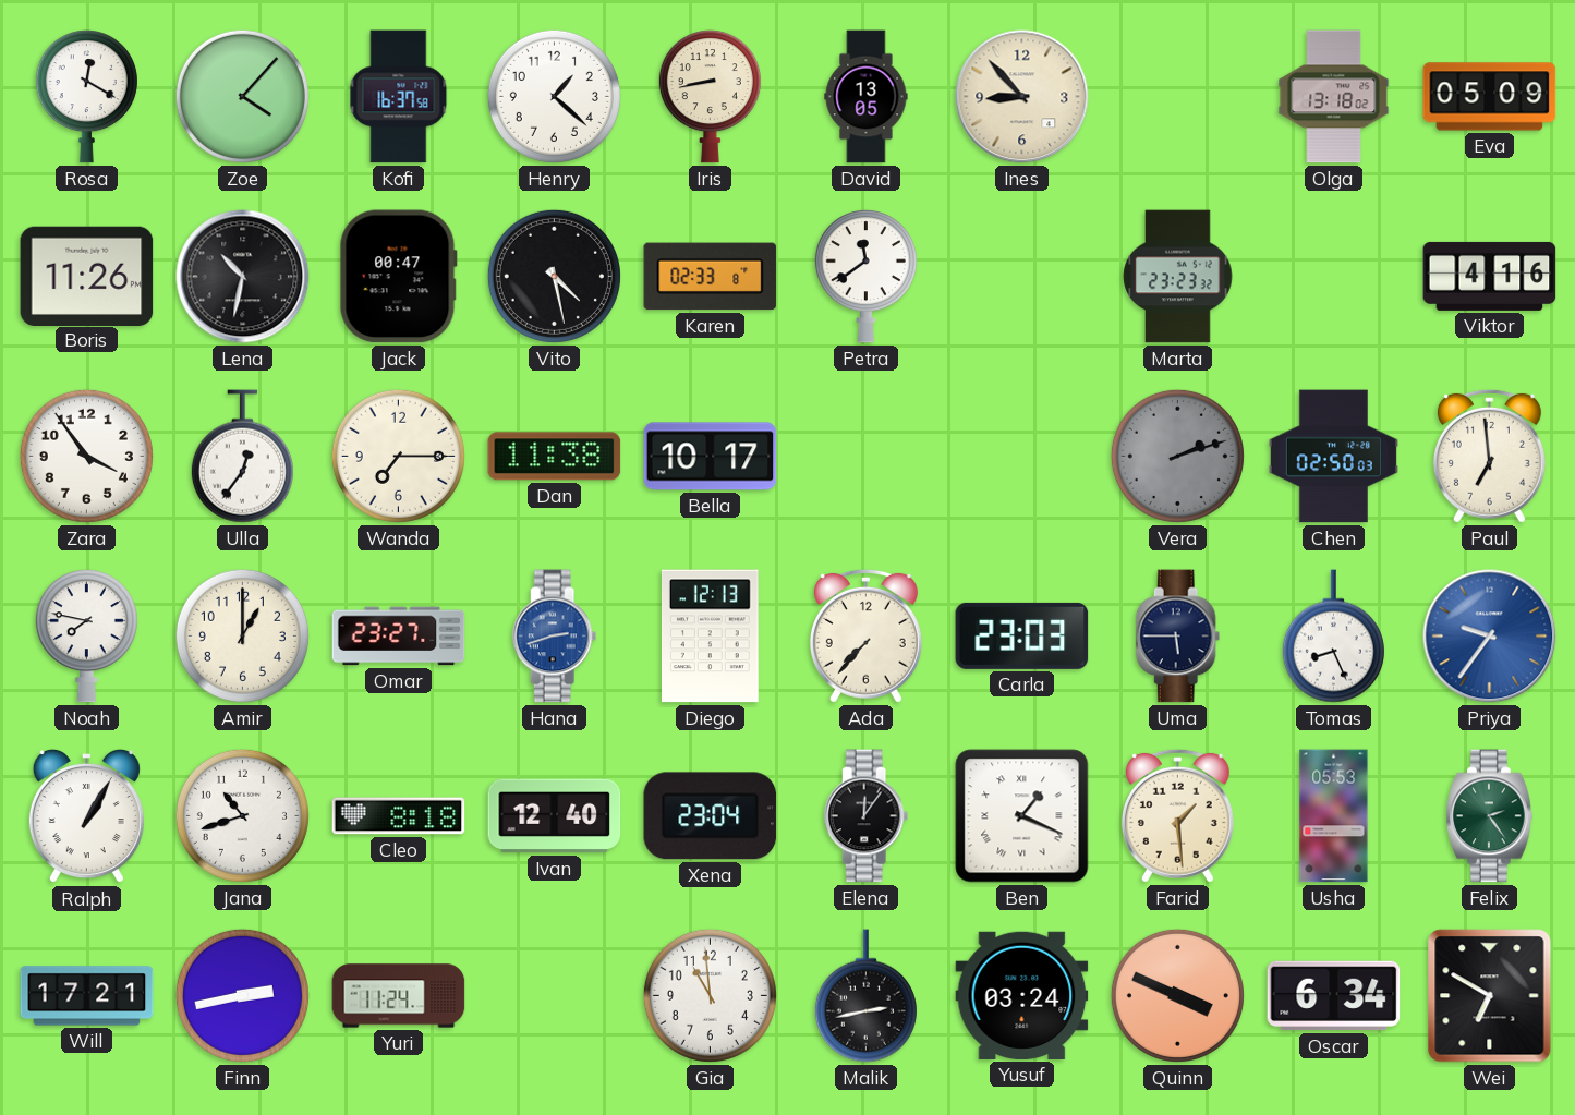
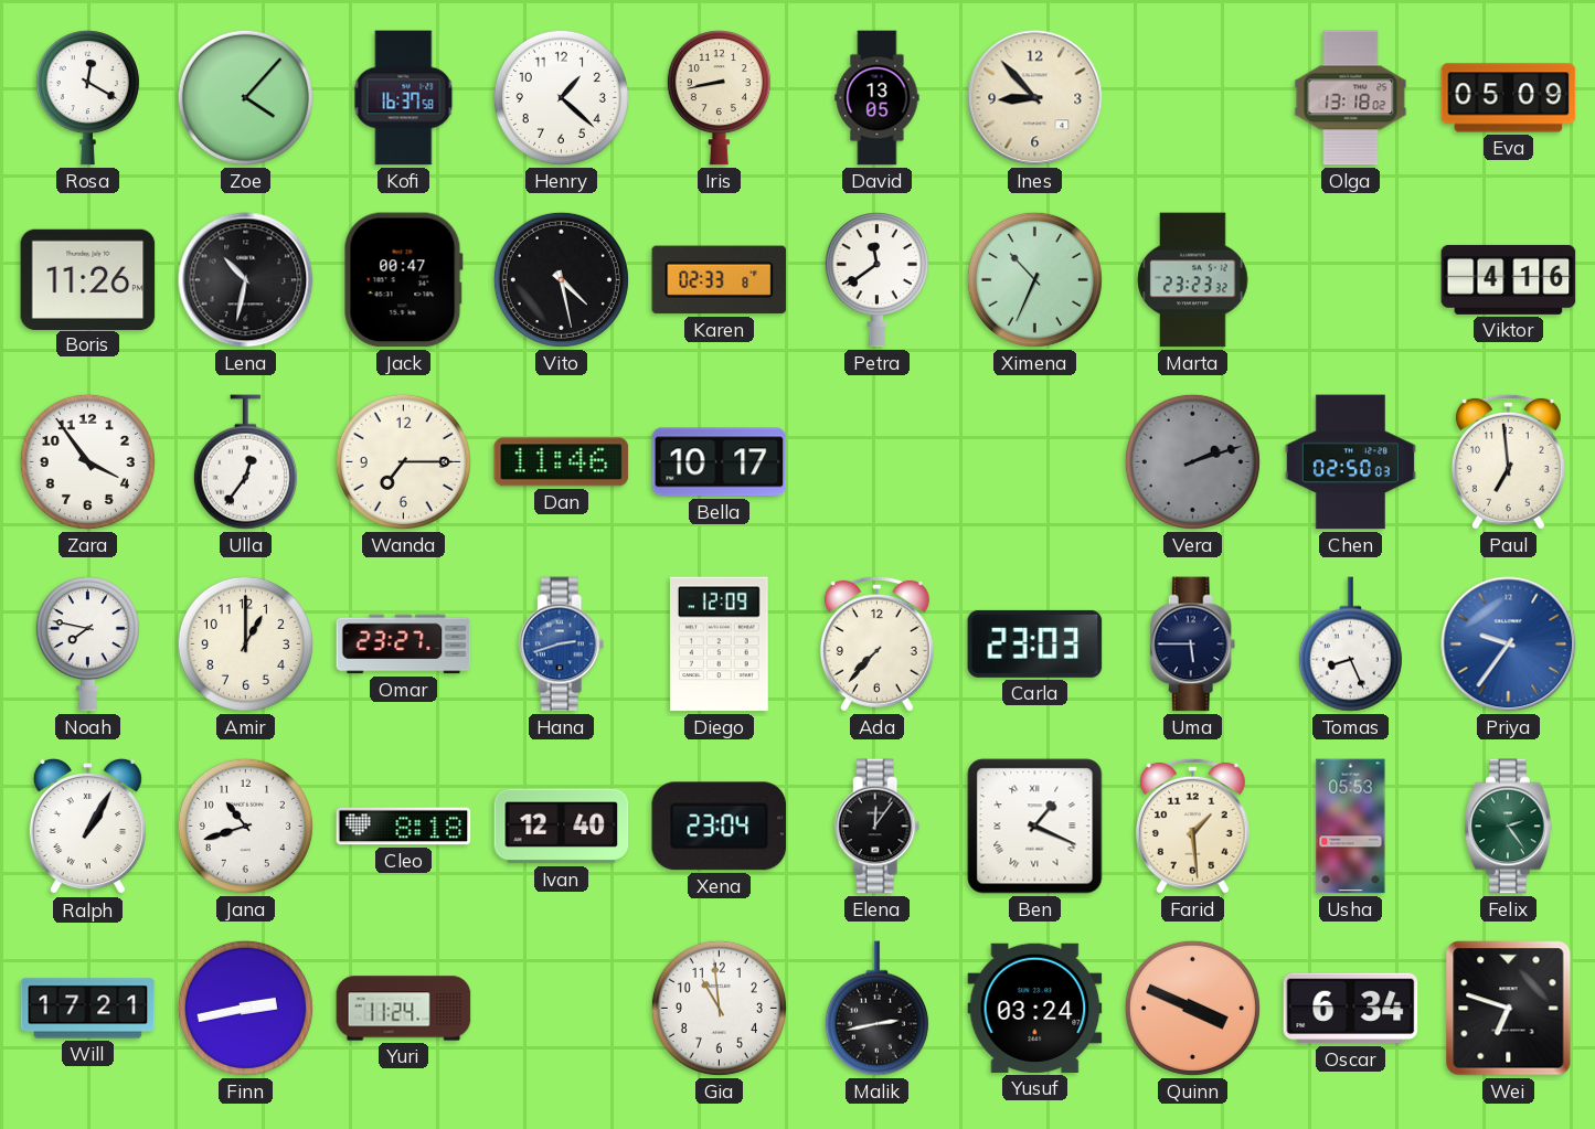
Ximena: none -> 10:34 (1034, 279)
Dan: 11:38 -> 11:46 (562, 462)
Diego: 12:13 -> 12:09 (719, 645)
Wei: 6:50 -> 6:48 (1509, 1009)
